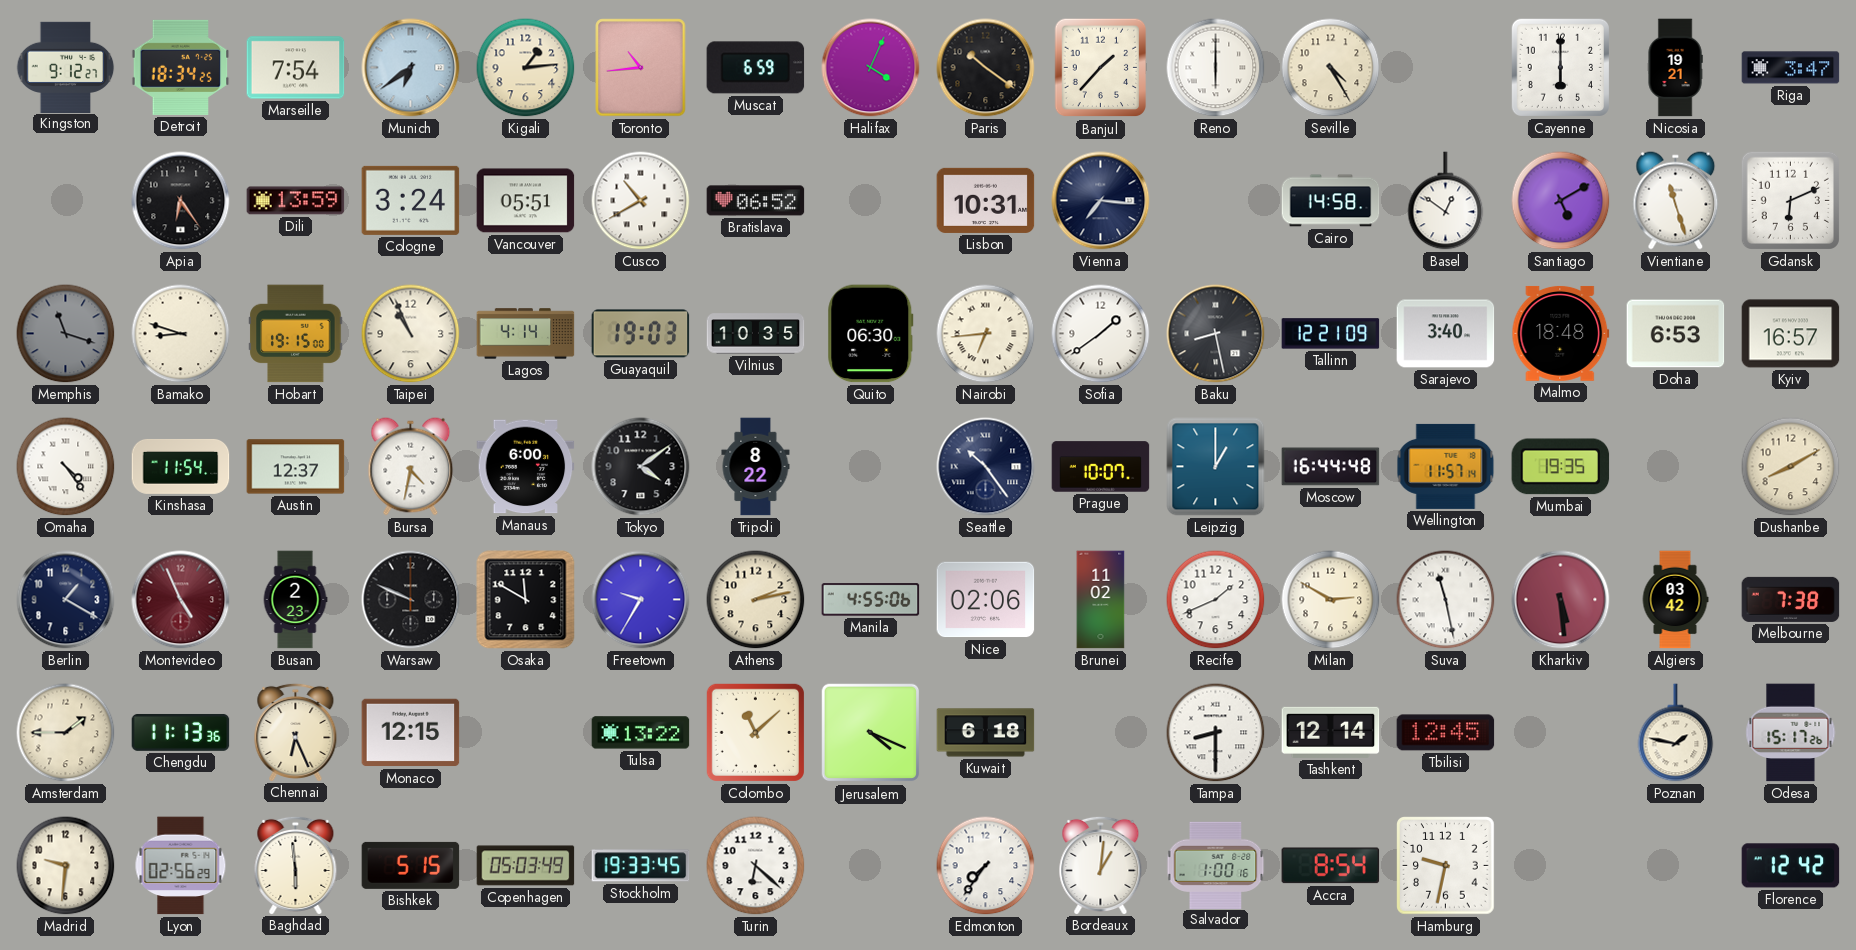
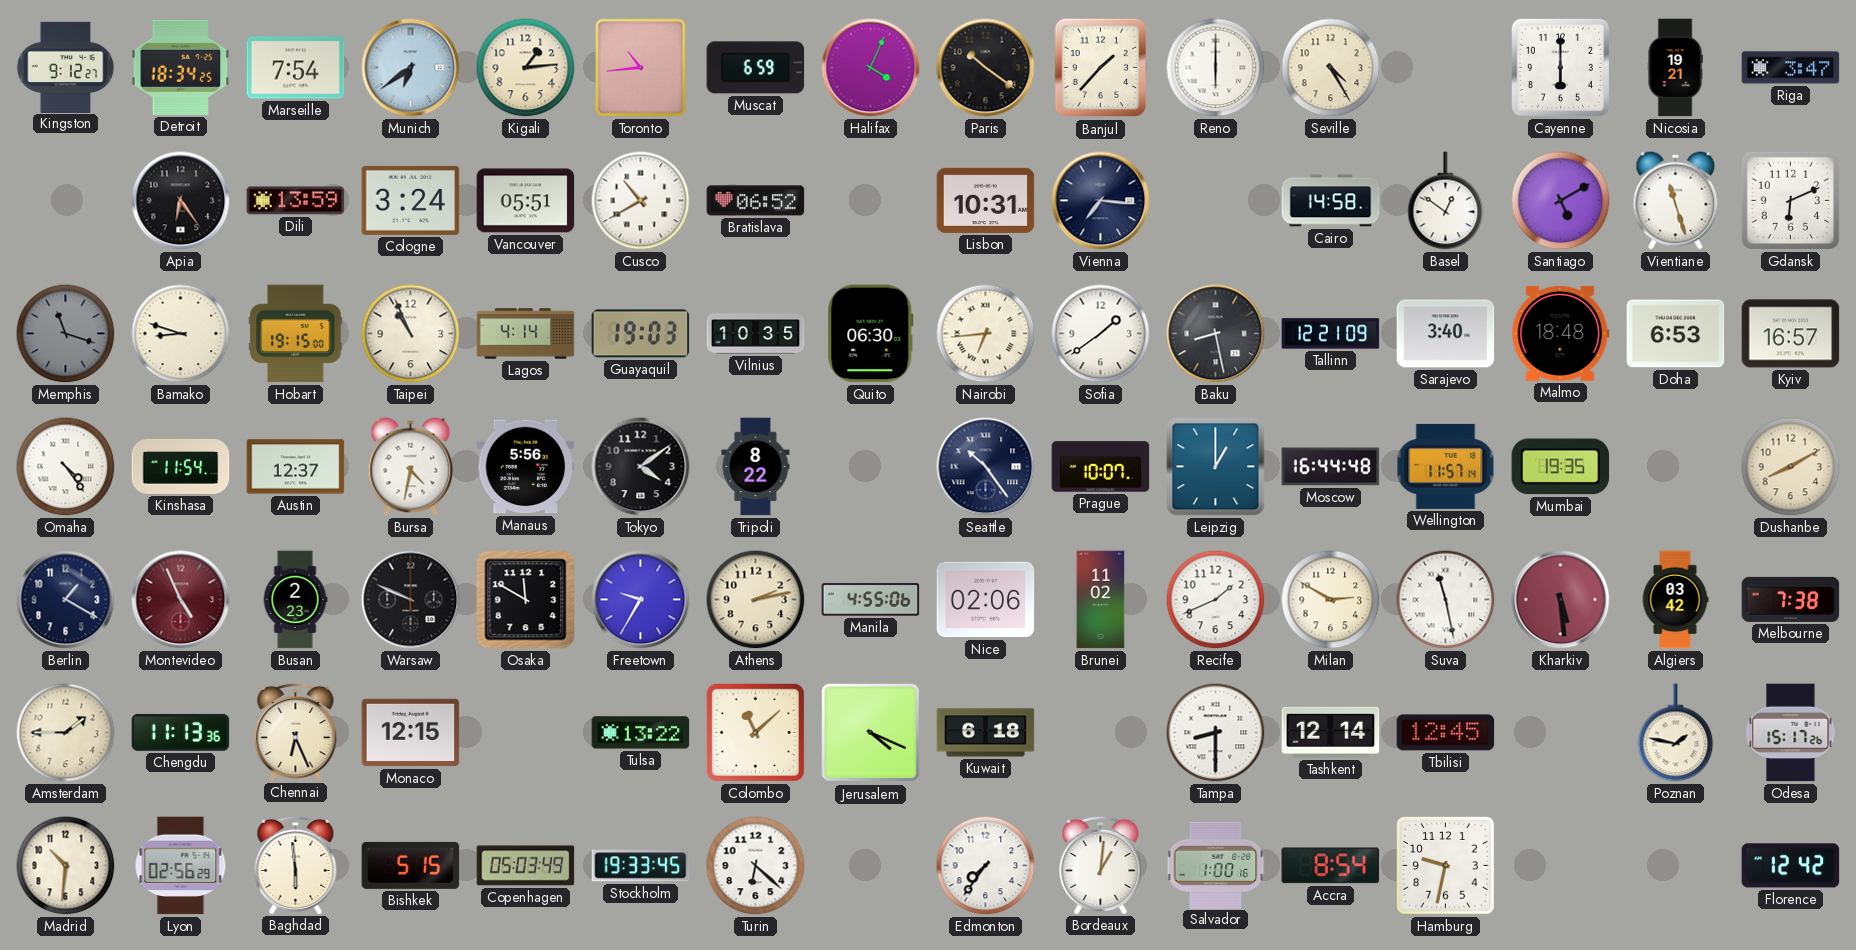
Manaus: 6:00 -> 5:56 (526, 467)
Madrid: 9:31 -> 10:31 (66, 866)
